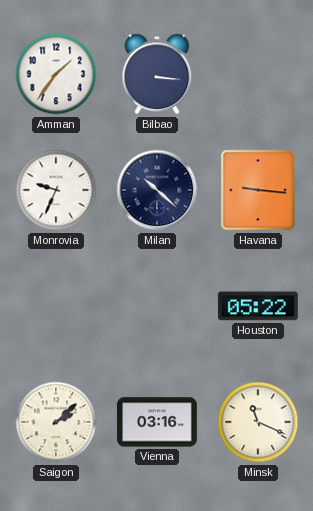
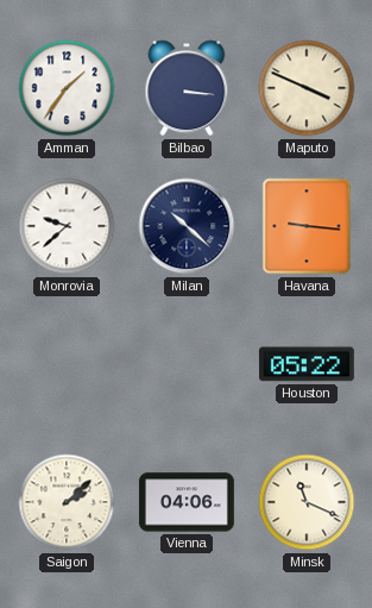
Maputo: none -> 3:49 (307, 88)
Monrovia: 9:34 -> 9:38 (67, 226)
Vienna: 03:16 -> 04:06 (187, 502)
